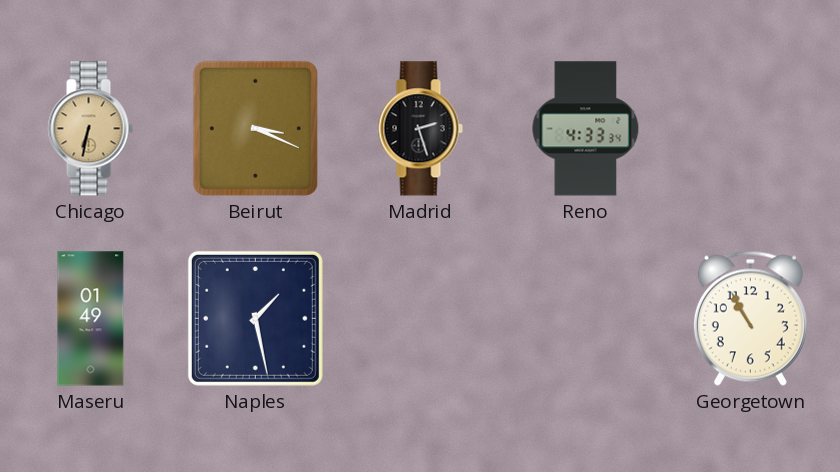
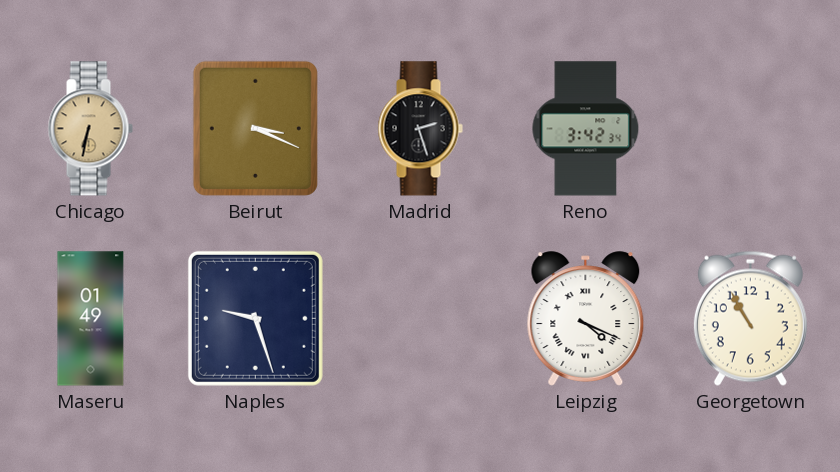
Reno: 4:33 -> 3:42 (586, 129)
Naples: 1:28 -> 9:27 (255, 318)
Leipzig: none -> 4:19 (586, 319)
